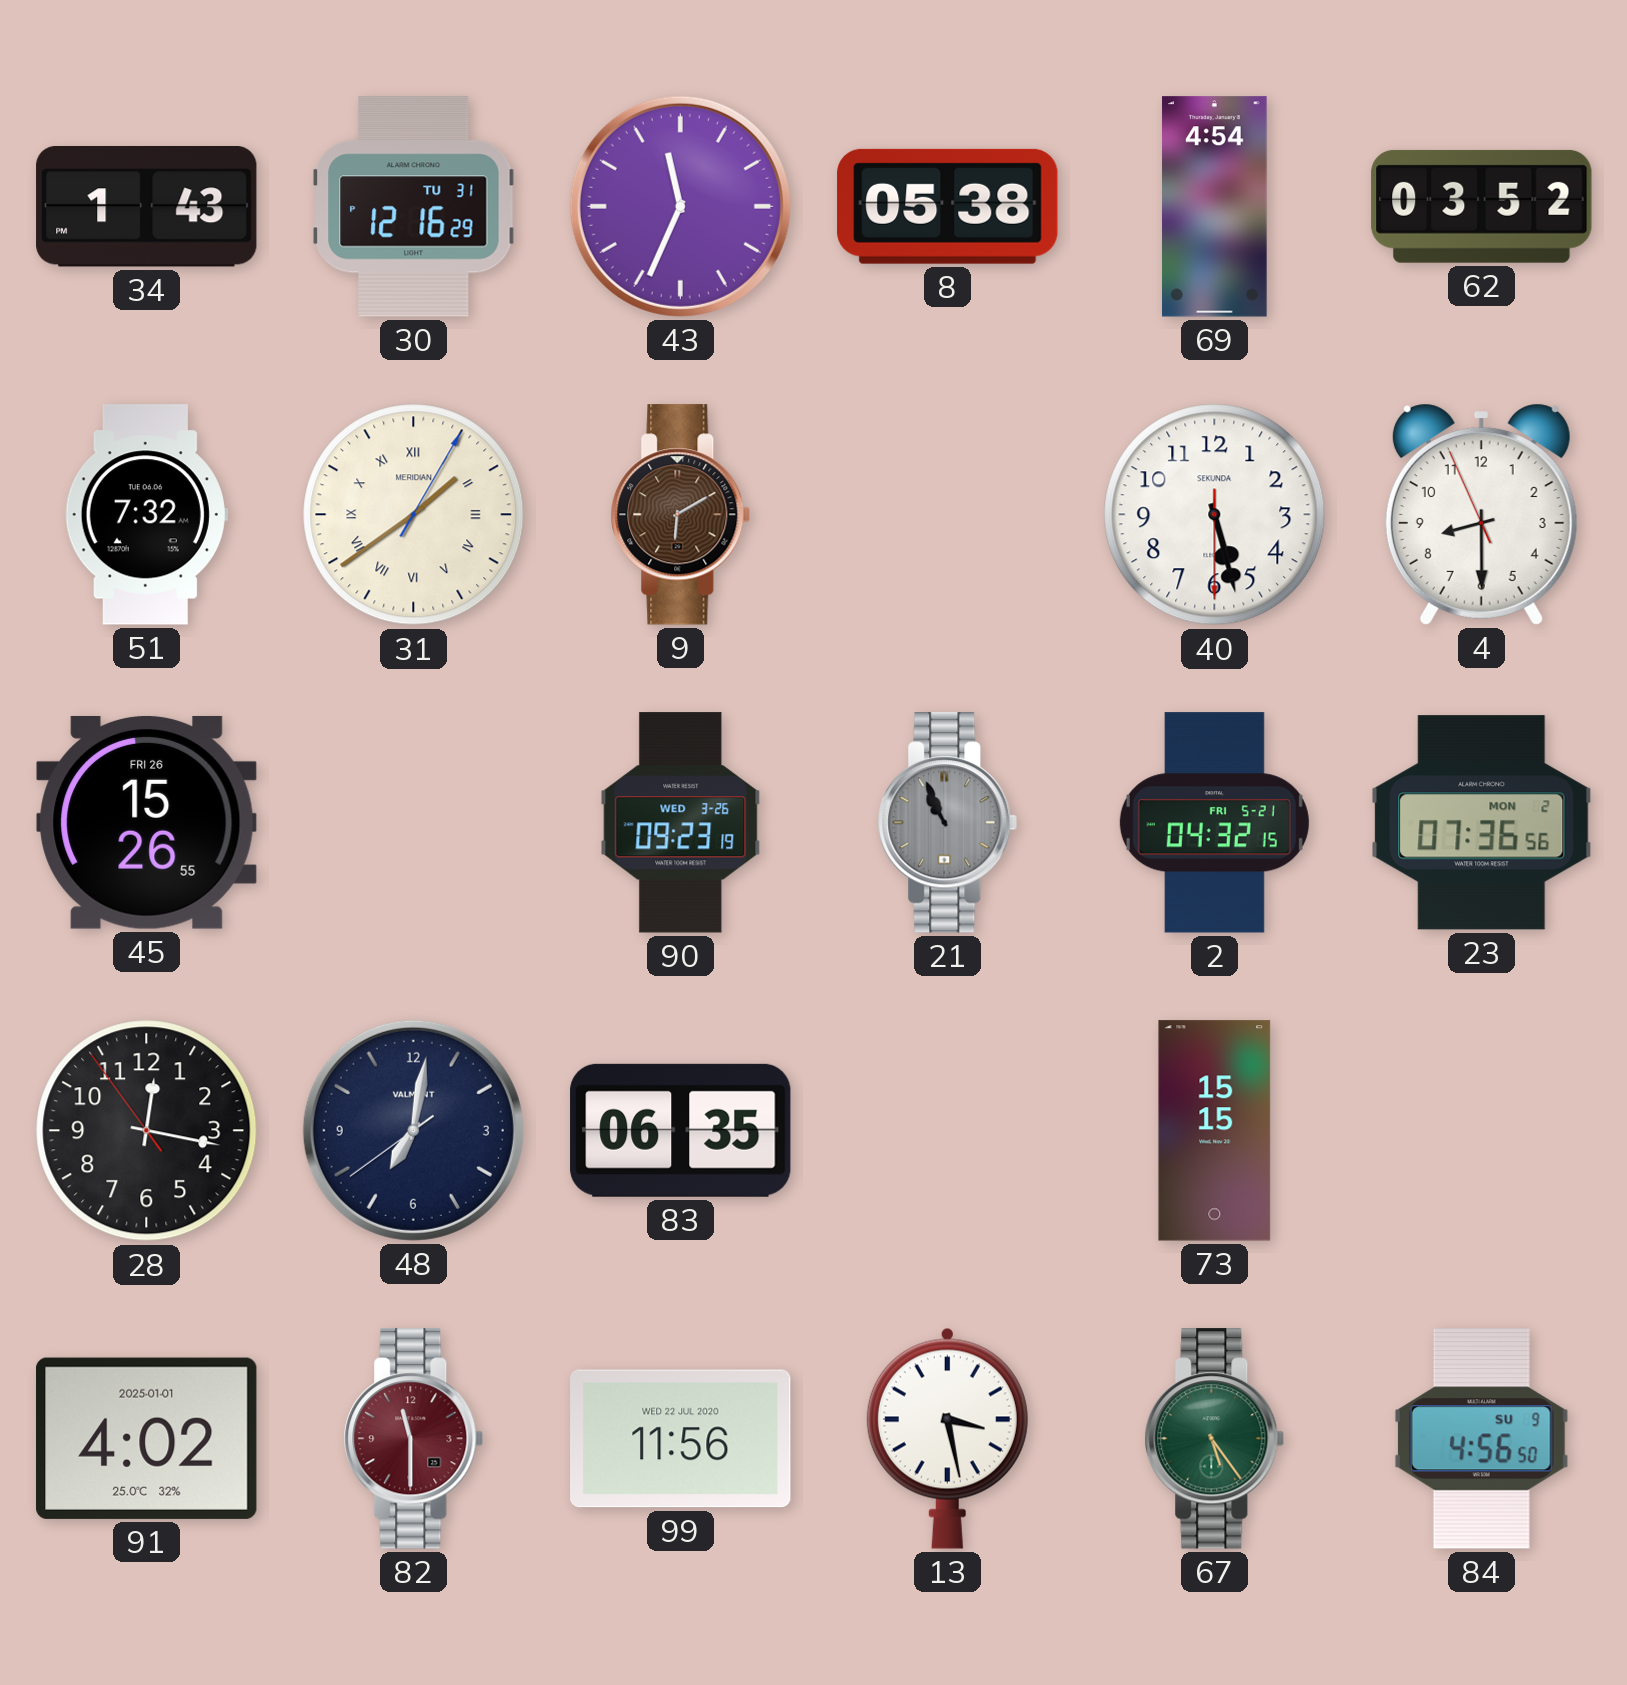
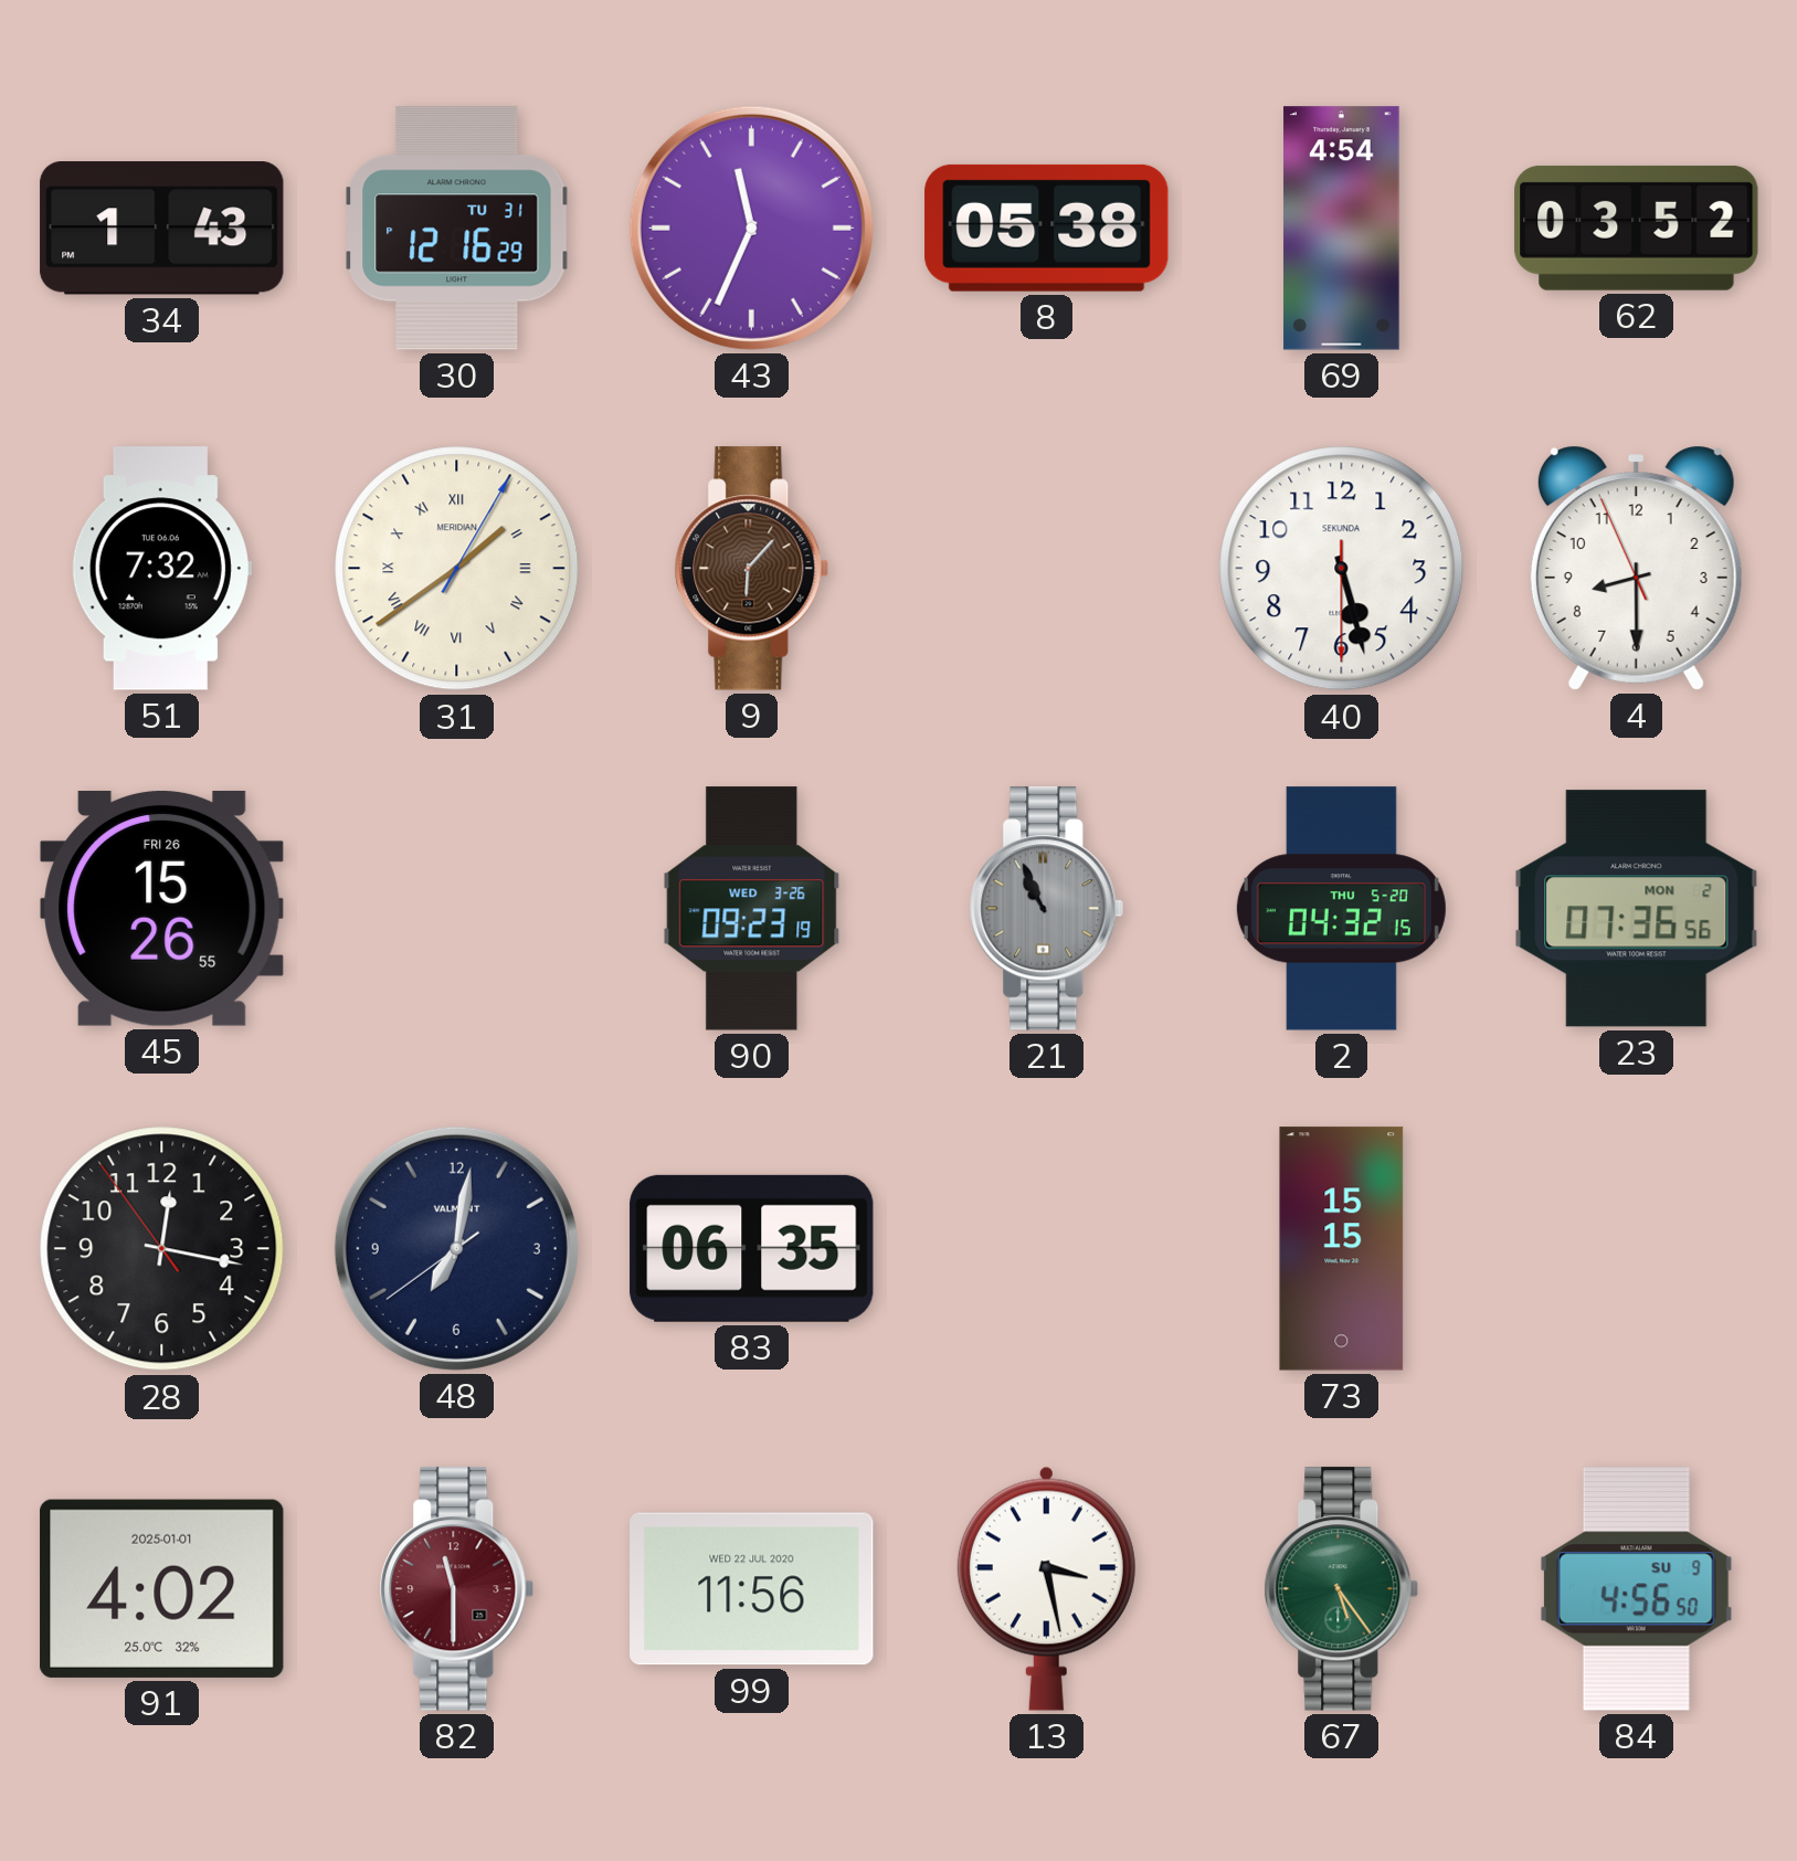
9: 6:10 -> 6:07 (752, 569)
2 date: FRI 5-21 -> THU 5-20 (1341, 909)
